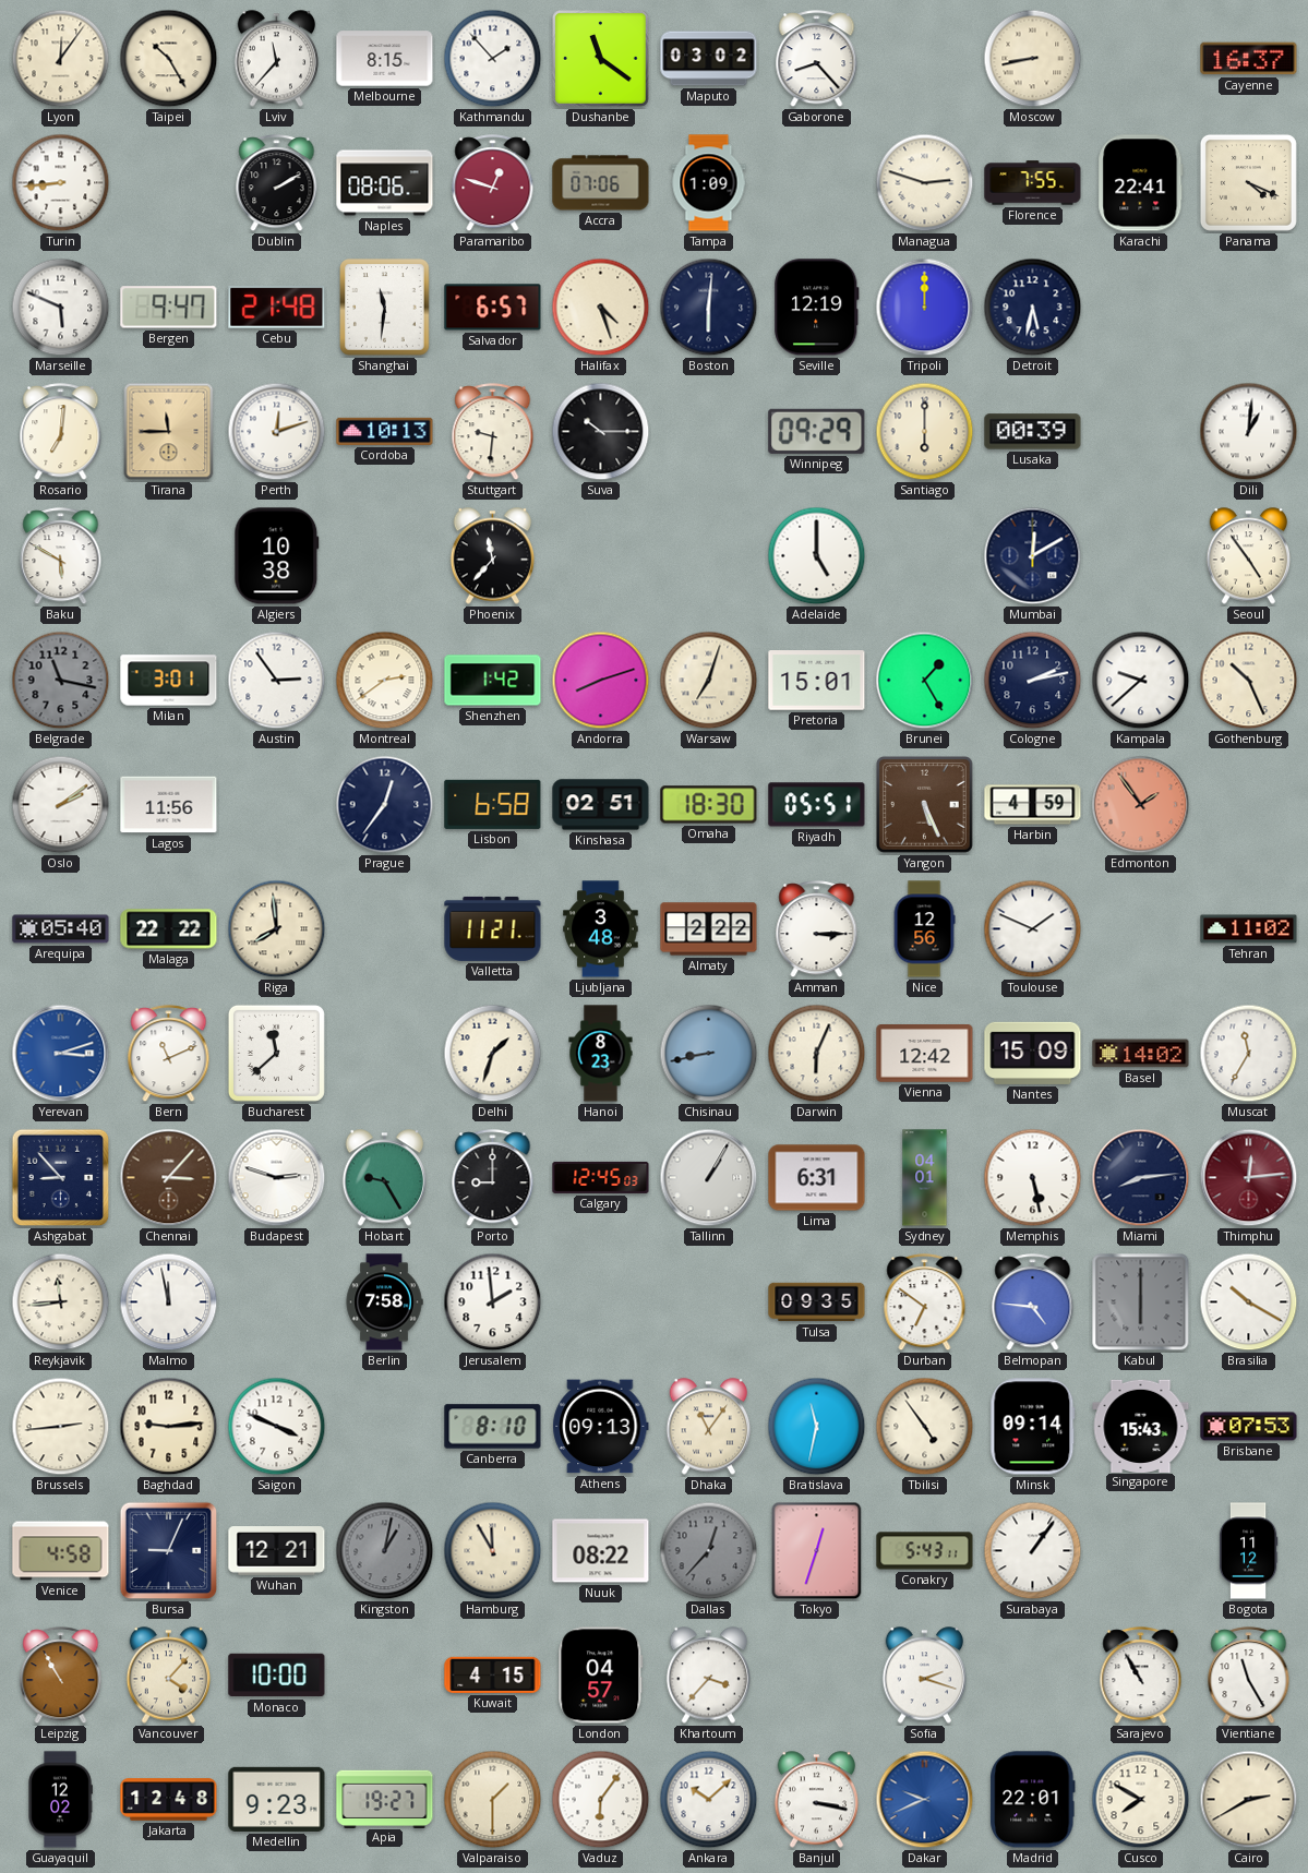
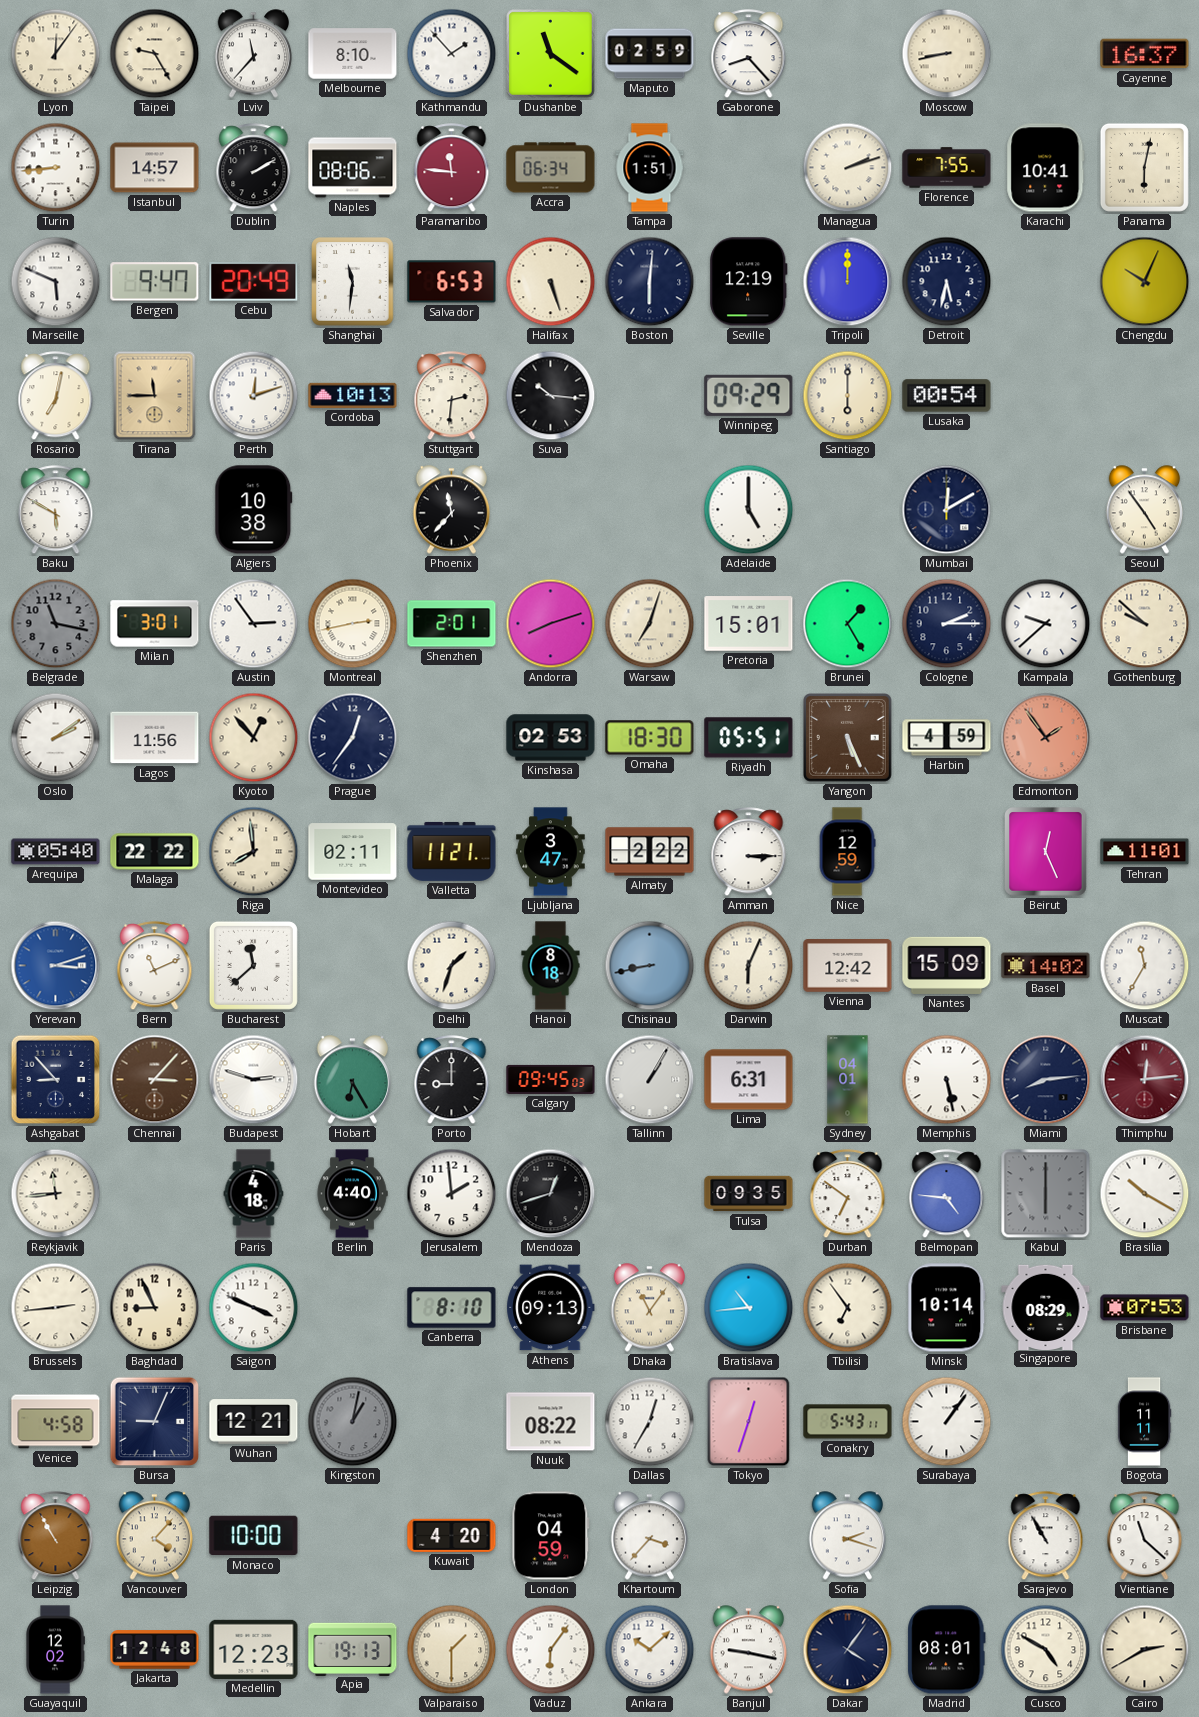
Taipei: 10:25 -> 9:25 (155, 54)
Melbourne: 8:15 -> 8:10 (353, 54)
Maputo: 03:02 -> 02:59 (650, 54)
Istanbul: none -> 14:57 (155, 168)
Paramaribo: 12:48 -> 11:46 (452, 168)
Accra: 07:06 -> 06:34 (551, 168)
Tampa: 1:09 -> 1:51 (650, 168)
Managua: 2:48 -> 2:12 (848, 168)
Karachi: 22:41 -> 10:41 (1046, 168)
Panama: 4:19 -> 6:02 (1144, 167)
Cebu: 21:48 -> 20:49 (254, 281)
Salvador: 6:57 -> 6:53 (452, 282)
Halifax: 4:27 -> 5:27 (551, 282)
Chengdu: none -> 10:04 (1145, 282)
Rosario: 7:01 -> 7:02 (56, 396)
Stuttgart: 9:31 -> 2:31 (452, 396)
Suva: 10:15 -> 10:16 (551, 396)
Lusaka: 00:39 -> 00:54 (947, 396)
Dili: 1:01 -> none (1249, 432)
Montreal: 2:39 -> 2:43 (353, 624)
Shenzhen: 1:42 -> 2:01 (452, 624)
Cologne: 2:13 -> 2:15 (947, 624)
Gothenburg: 10:26 -> 9:52 (1145, 624)
Kyoto: none -> 12:53 (254, 738)
Lisbon: 6:58 -> none (493, 804)
Kinshasa: 02:51 -> 02:53 (551, 738)
Montevideo: none -> 02:11 (353, 852)
Ljubljana: 3:48 -> 3:47 (551, 852)
Nice: 12:56 -> 12:59 (847, 852)
Toulouse: 1:49 -> none (1033, 929)
Beirut: none -> 12:26 (1046, 852)
Tehran: 11:02 -> 11:01 (1145, 852)
Hanoi: 8:23 -> 8:18 (551, 966)
Hobart: 9:25 -> 6:25 (353, 1080)
Calgary: 12:45 -> 09:45 (551, 1079)
Malmo: 11:58 -> none (169, 1302)
Paris: none -> 4:18 (254, 1194)
Berlin: 7:58 -> 4:40 (352, 1194)
Mendoza: none -> 12:42 (551, 1194)
Baghdad: 9:14 -> 8:56 (155, 1308)
Bratislava: 11:32 -> 10:44 (749, 1308)
Tbilisi: 4:54 -> 6:54 (848, 1308)
Minsk: 09:14 -> 10:14 (947, 1308)
Singapore: 15:43 -> 08:29 (1046, 1307)
Hamburg: 11:55 -> none (493, 1551)
Dallas: 12:37 -> 12:35 (650, 1422)
Dallas dial: grey -> white (650, 1422)
Bogota: 11:12 -> 11:11 (1144, 1422)
Kuwait: 4:15 -> 4:20 (452, 1535)
London: 04:57 -> 04:59 (551, 1536)
Vientiane: 11:25 -> 11:22 (1145, 1536)
Medellin: 9:23 -> 12:23 (254, 1649)
Apia: 19:27 -> 19:13 (353, 1649)
Banjul: 3:17 -> 9:17 (749, 1650)
Dakar: 9:41 -> 4:06 (848, 1650)
Dakar dial: blue -> navy (848, 1650)
Madrid: 22:01 -> 08:01 (947, 1650)
Cusco: 7:50 -> 4:50 (1046, 1650)
